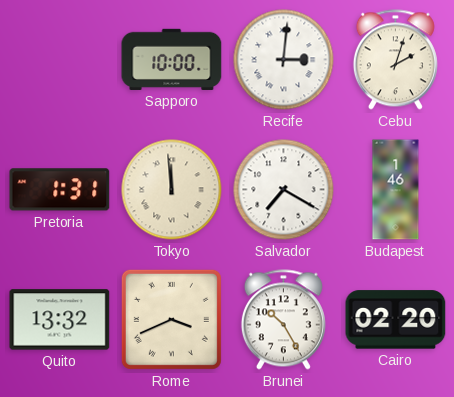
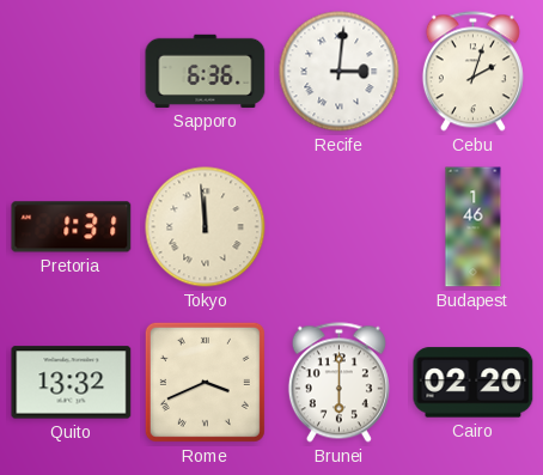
Sapporo: 10:00 -> 6:36 (206, 71)
Salvador: 7:20 -> none (284, 190)
Brunei: 10:25 -> 6:00 (338, 383)
